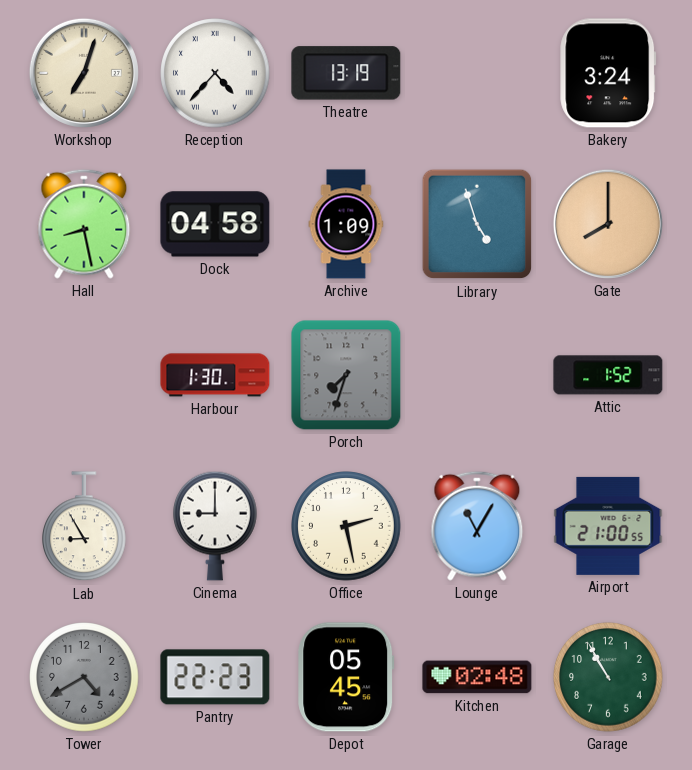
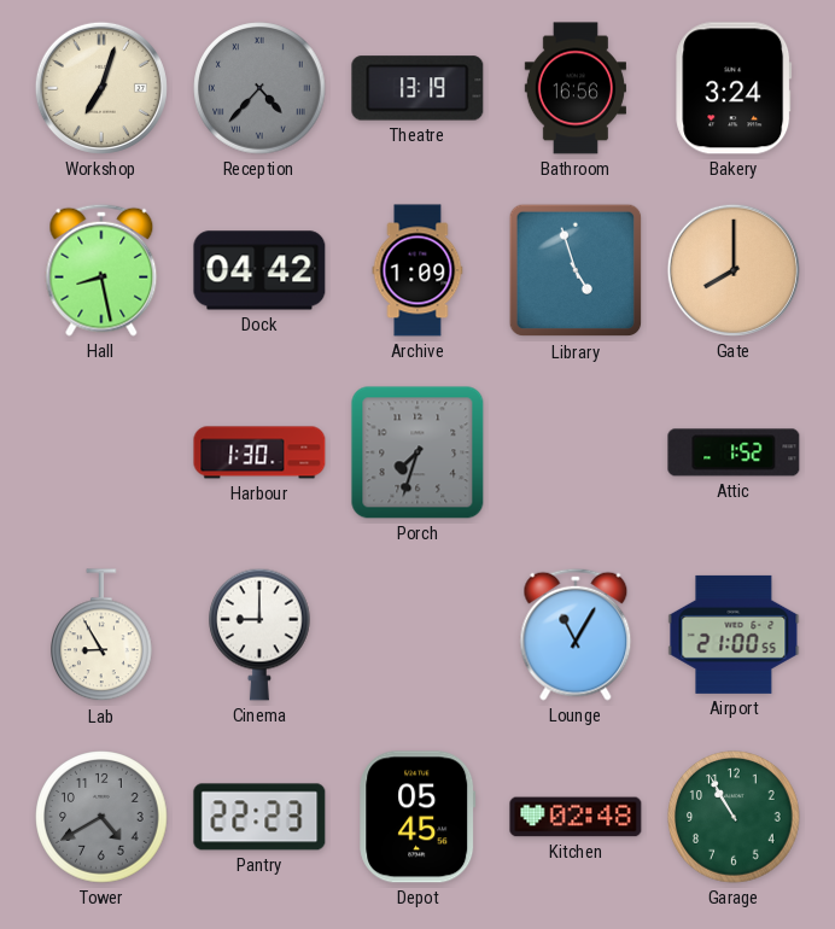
Reception dial: white -> grey (259, 88)
Bathroom: none -> 16:56 (576, 88)
Dock: 04:58 -> 04:42 (259, 270)
Office: 2:28 -> none (346, 526)
